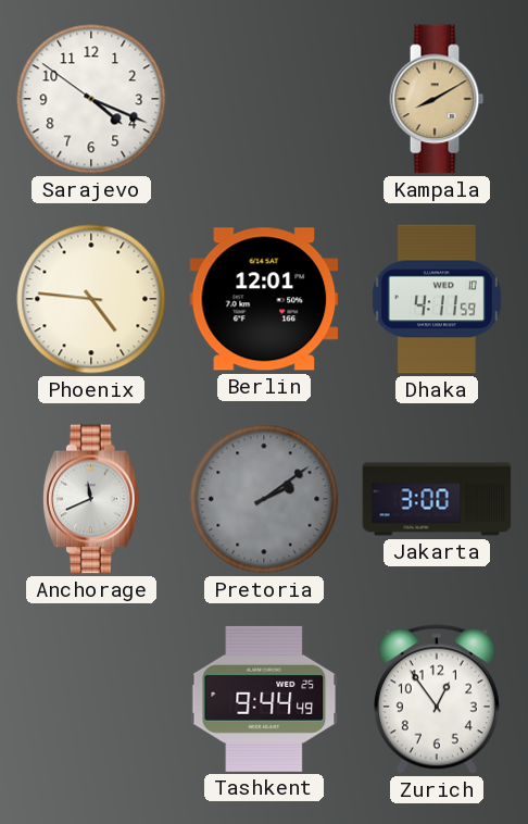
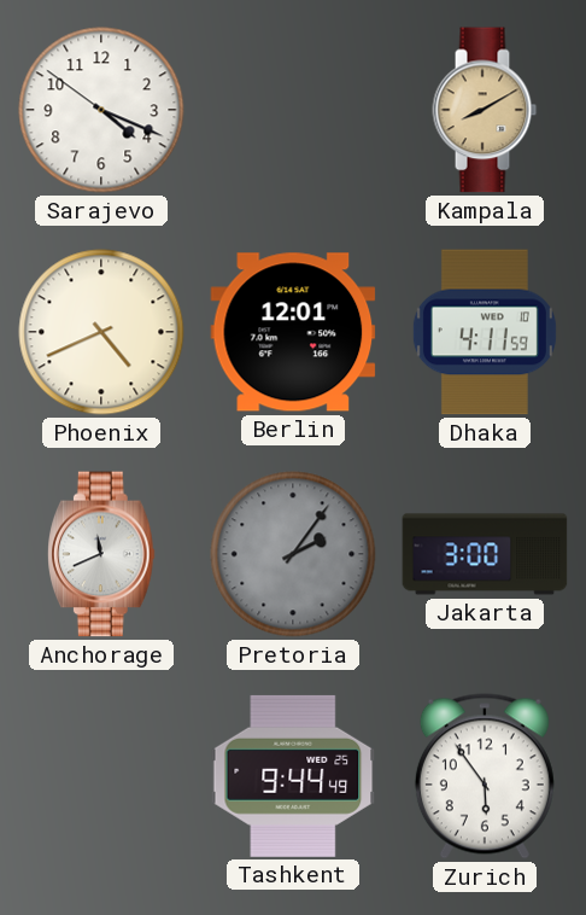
Phoenix: 4:46 -> 4:41 (101, 332)
Pretoria: 2:09 -> 2:06 (293, 554)
Zurich: 12:54 -> 5:54 (485, 776)
